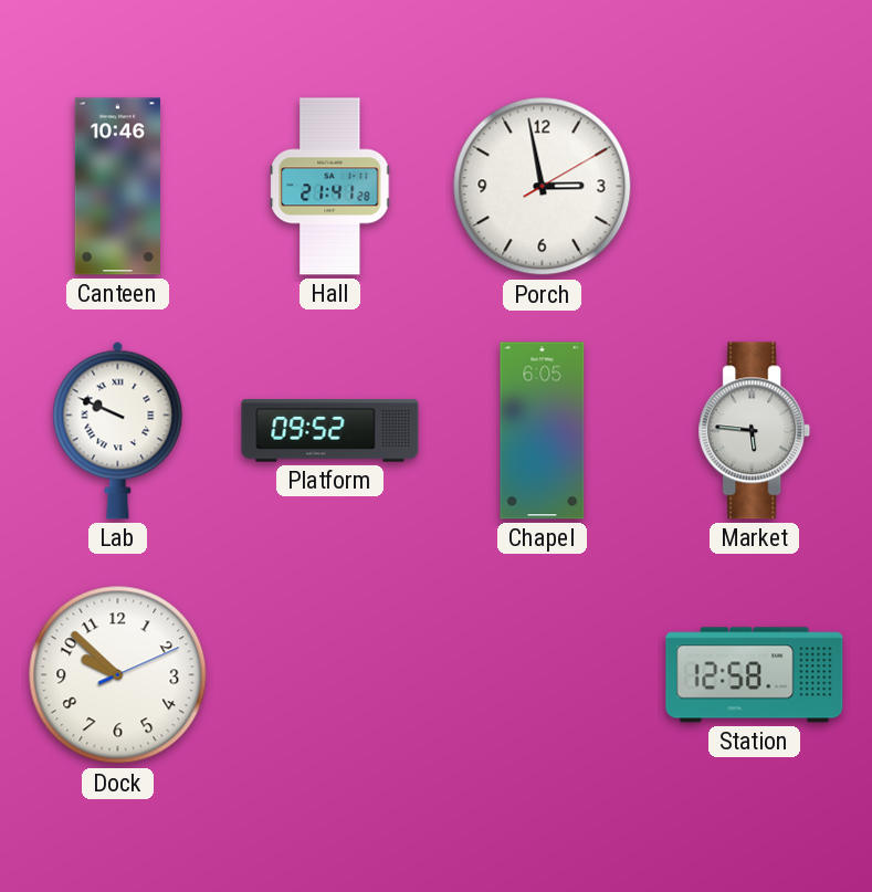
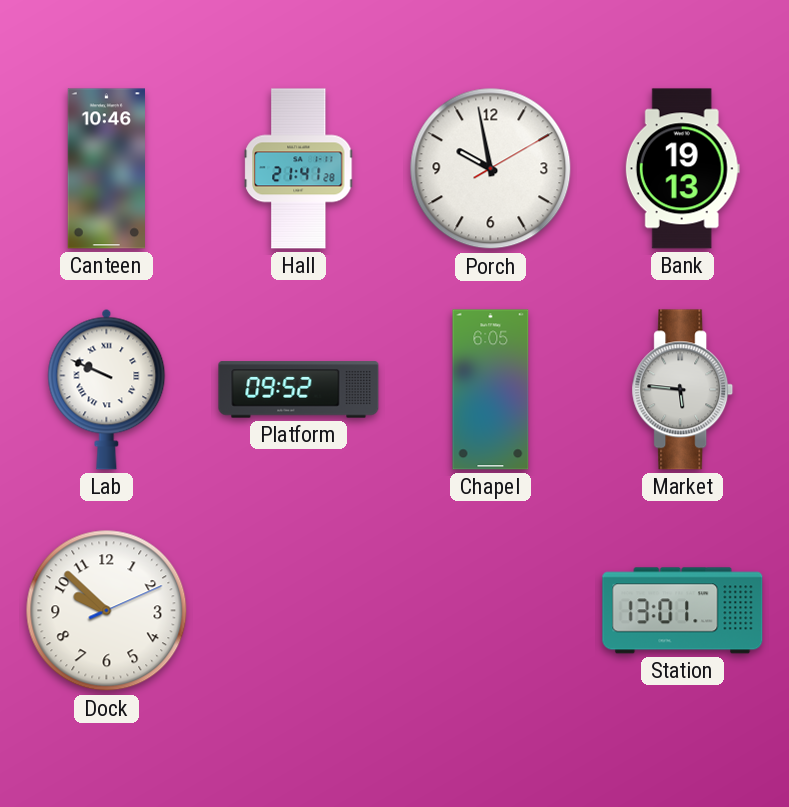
Porch: 2:58 -> 9:58 (491, 169)
Bank: none -> 19:13 (682, 169)
Station: 12:58 -> 13:01 (683, 611)
